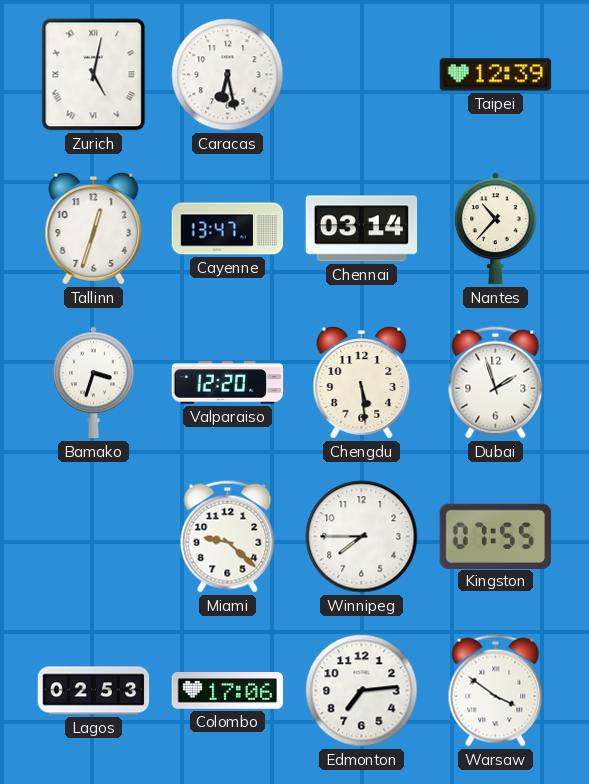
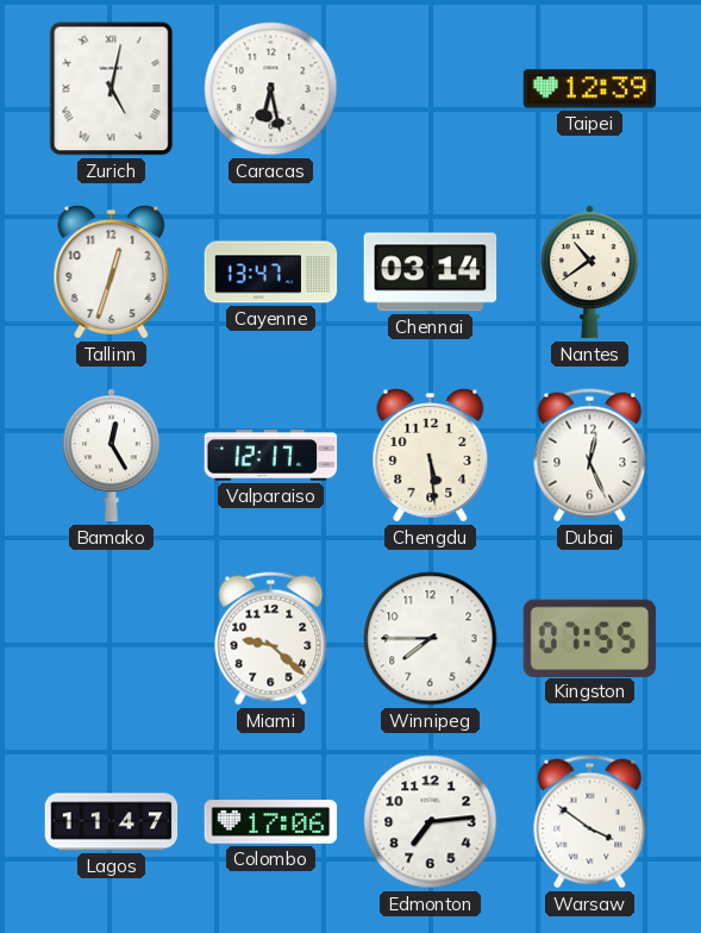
Nantes: 10:37 -> 10:39 (590, 273)
Bamako: 3:33 -> 12:25 (112, 456)
Valparaiso: 12:20 -> 12:17 (271, 456)
Dubai: 1:57 -> 12:26 (590, 456)
Lagos: 02:53 -> 11:47 (112, 822)
